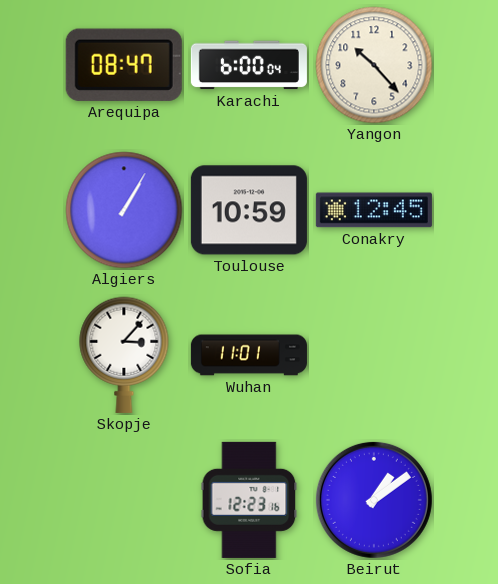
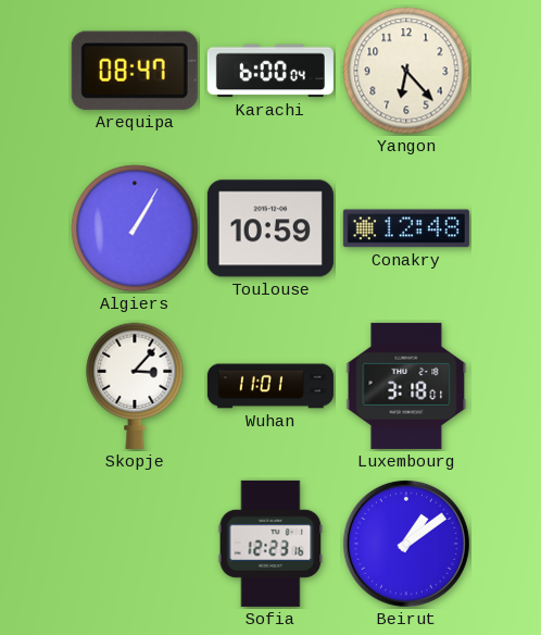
Yangon: 10:23 -> 6:23 (406, 71)
Conakry: 12:45 -> 12:48 (406, 228)
Luxembourg: none -> 3:18 (406, 386)
